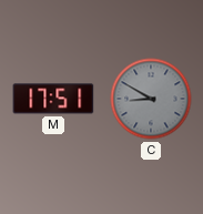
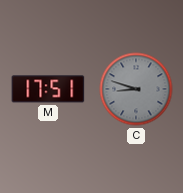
C: 8:50 -> 8:48 (136, 89)
